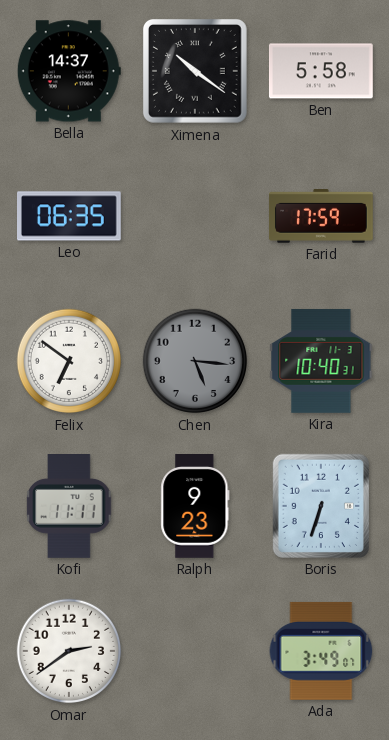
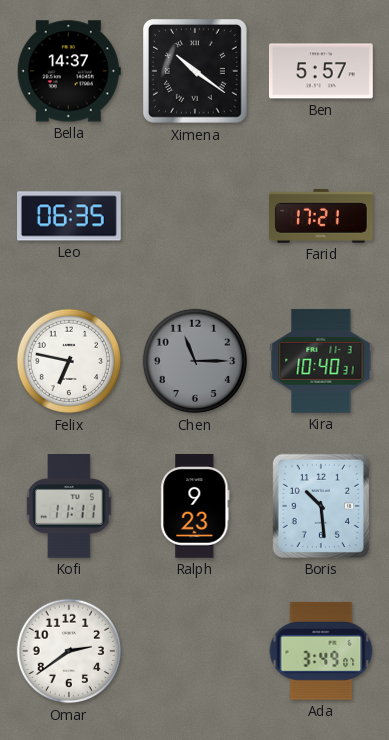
Ben: 5:58 -> 5:57 (321, 71)
Farid: 17:59 -> 17:21 (321, 217)
Felix: 6:51 -> 6:47 (69, 361)
Chen: 5:16 -> 11:15 (195, 361)
Boris: 6:33 -> 10:29 (321, 506)
